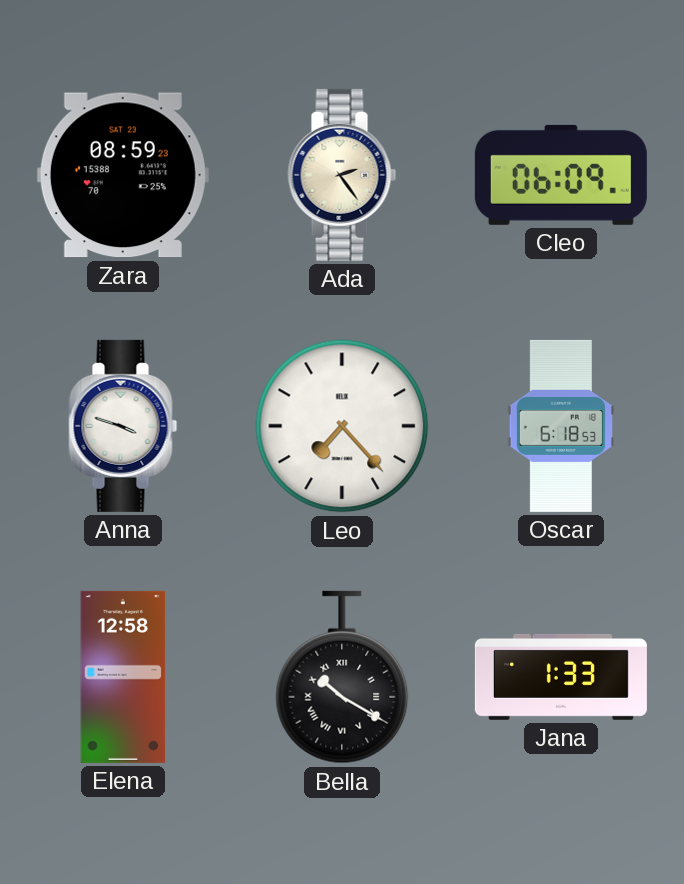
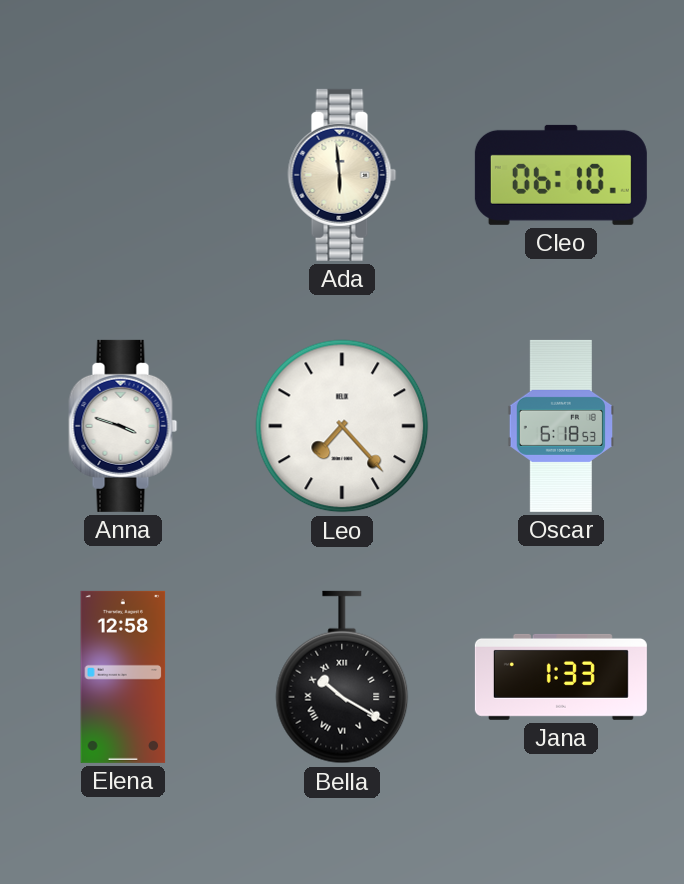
Zara: 08:59 -> none (123, 175)
Ada: 2:24 -> 5:59 (342, 175)
Cleo: 06:09 -> 06:10 (561, 175)
